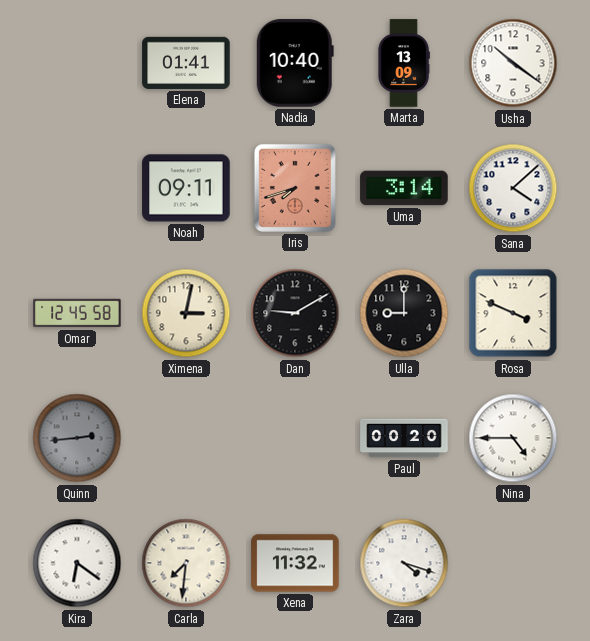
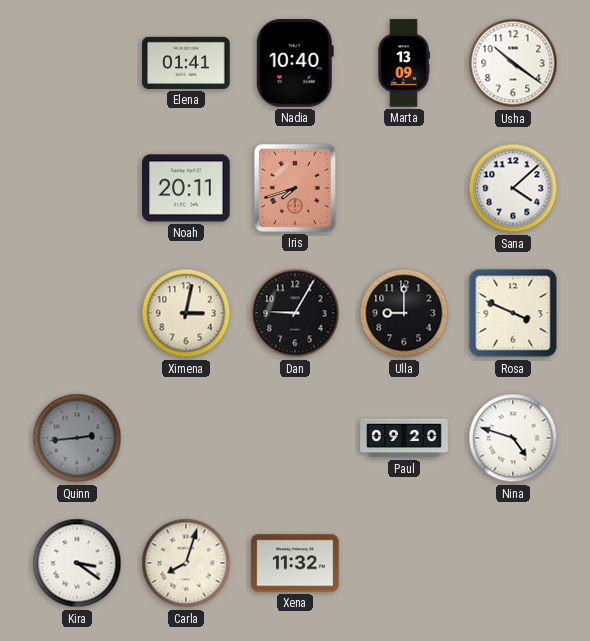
Noah: 09:11 -> 20:11 (186, 188)
Uma: 3:14 -> none (404, 188)
Omar: 12:45 -> none (77, 313)
Dan: 9:10 -> 9:05 (295, 313)
Paul: 00:20 -> 09:20 (404, 438)
Nina: 4:45 -> 4:48 (513, 438)
Kira: 6:21 -> 3:21 (77, 563)
Carla: 7:31 -> 8:03 (186, 563)
Zara: 4:18 -> none (404, 563)
